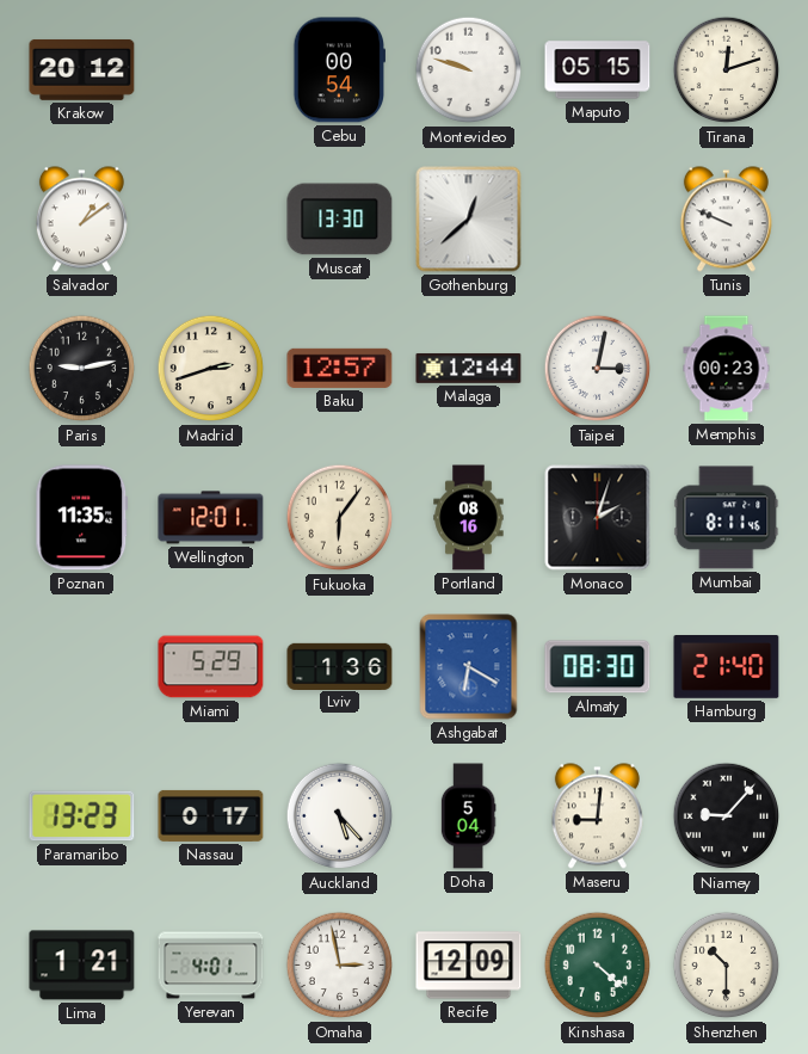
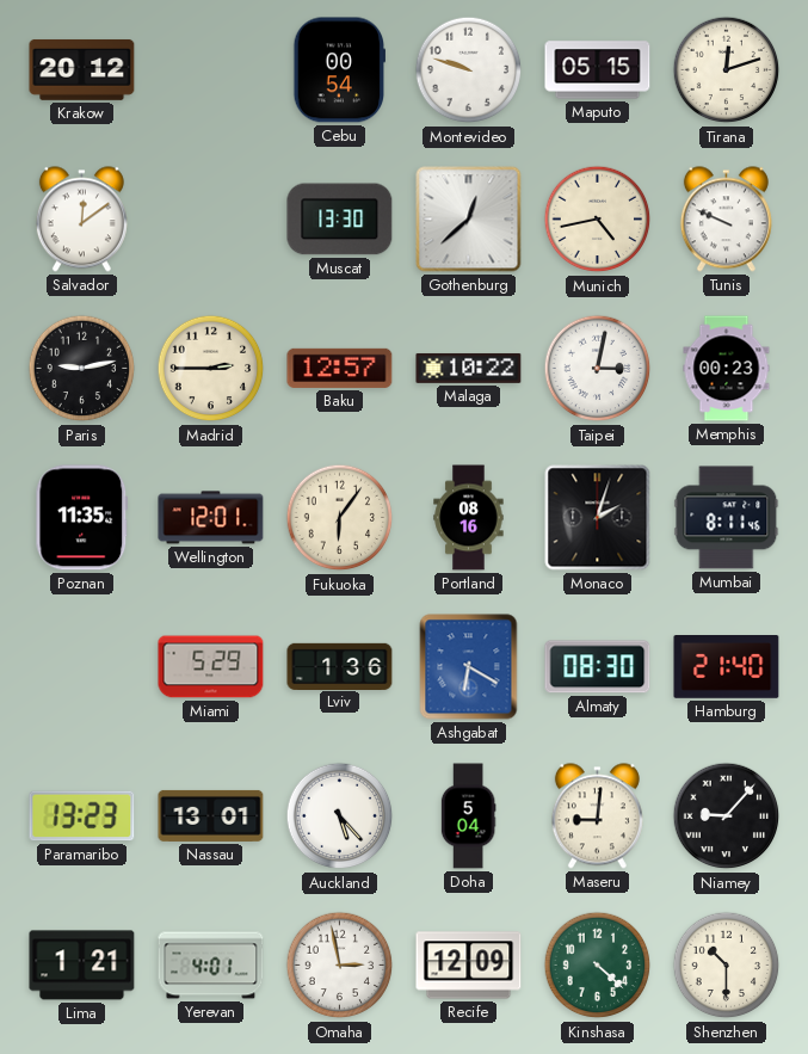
Salvador: 1:09 -> 12:09 (81, 220)
Munich: none -> 4:43 (598, 220)
Madrid: 2:42 -> 2:45 (211, 369)
Malaga: 12:44 -> 10:22 (469, 368)
Nassau: 0:17 -> 13:01 (211, 815)
